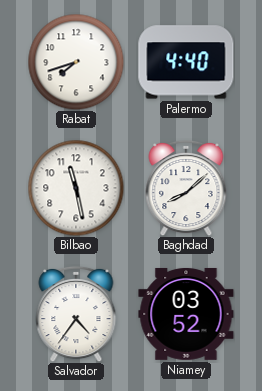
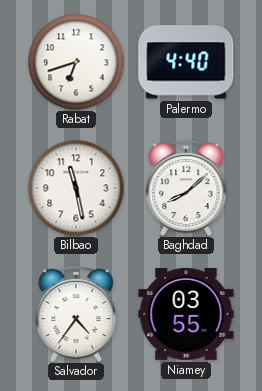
Rabat: 7:42 -> 6:42 (76, 62)
Niamey: 03:52 -> 03:55 (186, 314)
